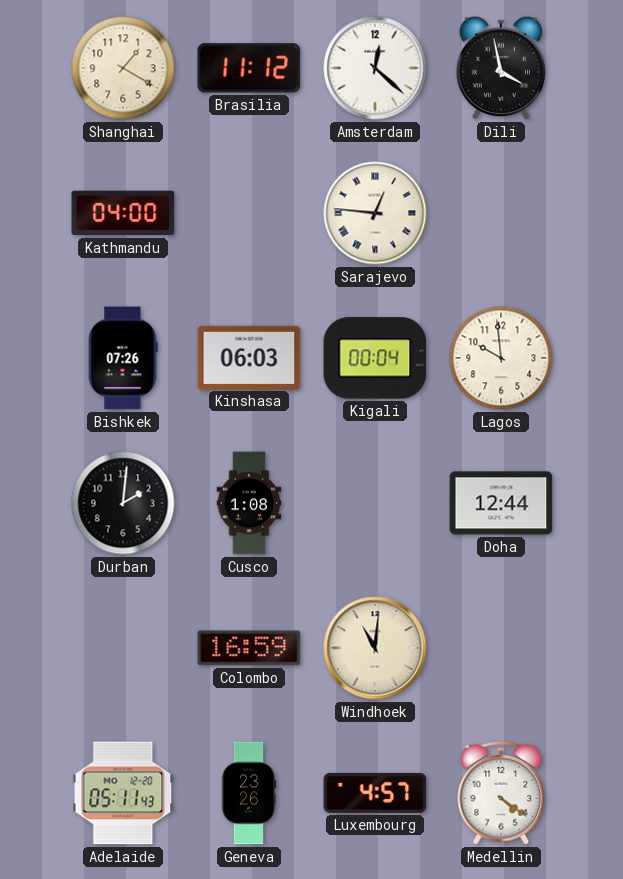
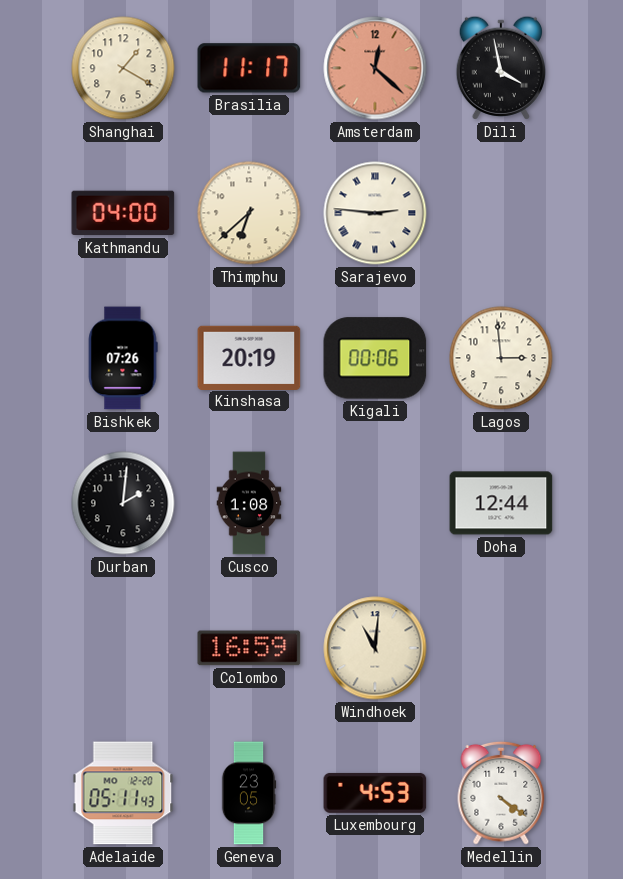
Brasilia: 11:12 -> 11:17 (249, 68)
Amsterdam dial: white -> salmon (375, 68)
Thimphu: none -> 6:38 (249, 213)
Sarajevo: 12:46 -> 2:46 (375, 213)
Kinshasa: 06:03 -> 20:19 (249, 357)
Kigali: 00:04 -> 00:06 (375, 358)
Lagos: 9:59 -> 2:59 (501, 358)
Geneva: 23:26 -> 23:05 (249, 793)
Luxembourg: 4:57 -> 4:53 (375, 793)
